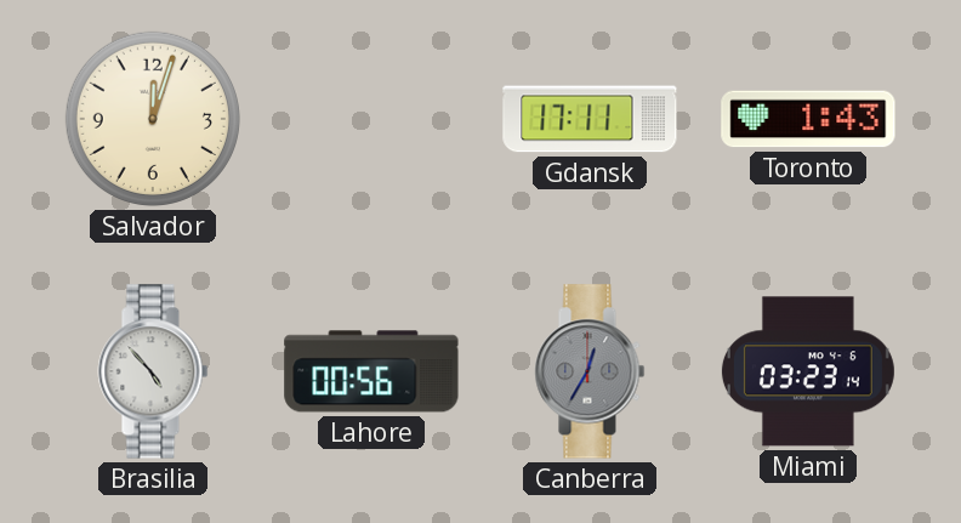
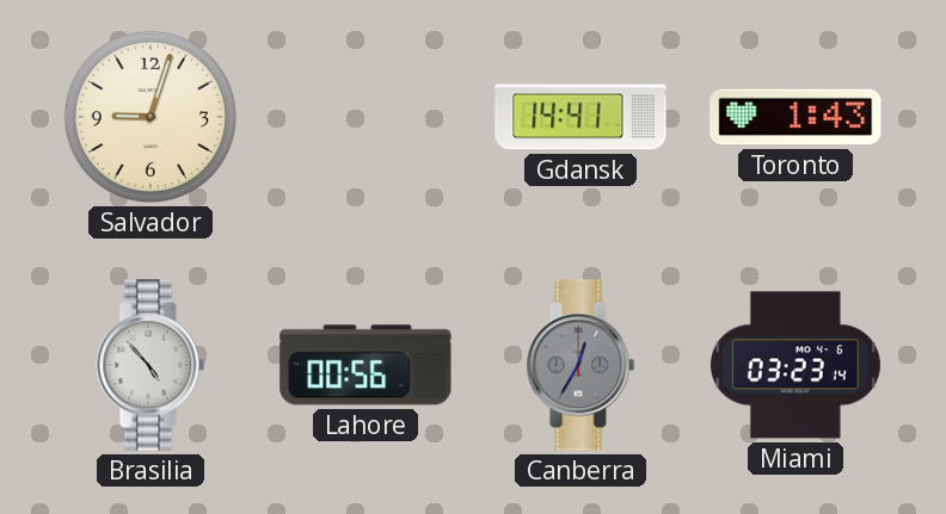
Salvador: 12:03 -> 9:03 (150, 117)
Gdansk: 17:11 -> 14:41 (580, 117)
